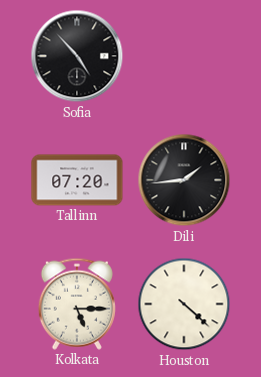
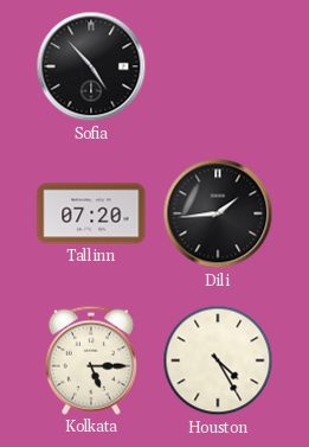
Houston: 4:22 -> 4:25 (218, 360)
